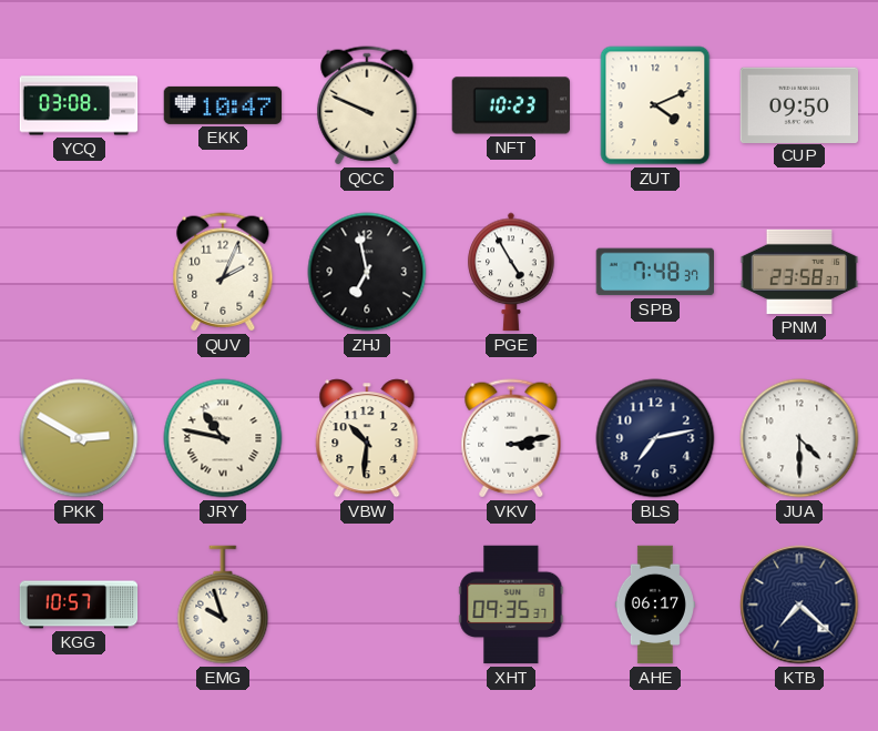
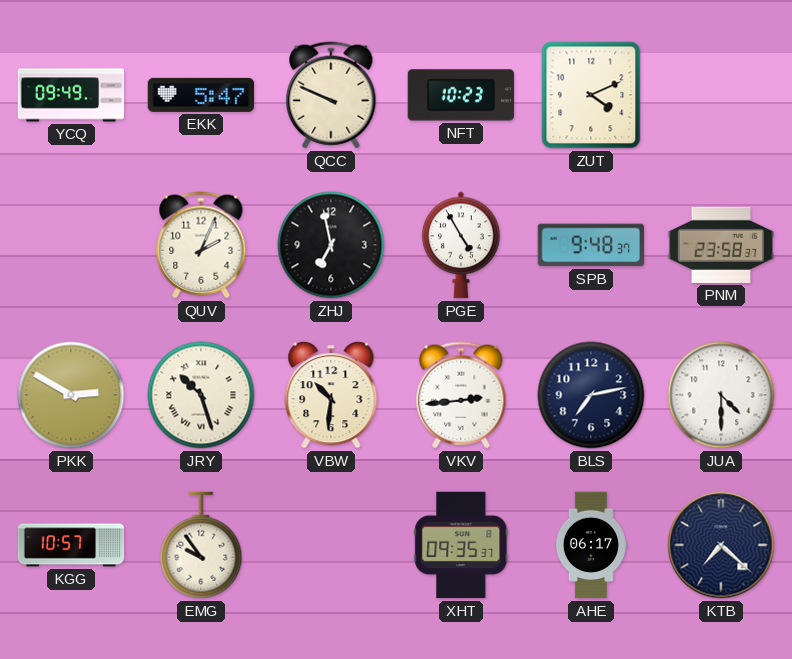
YCQ: 03:08 -> 09:49 (71, 95)
EKK: 10:47 -> 5:47 (201, 95)
CUP: 09:50 -> none (798, 104)
SPB: 7:48 -> 9:48 (591, 245)
JRY: 10:47 -> 10:27 (201, 395)
VKV: 3:13 -> 2:44 (461, 395)
EMG: 9:57 -> 9:54 (201, 545)
